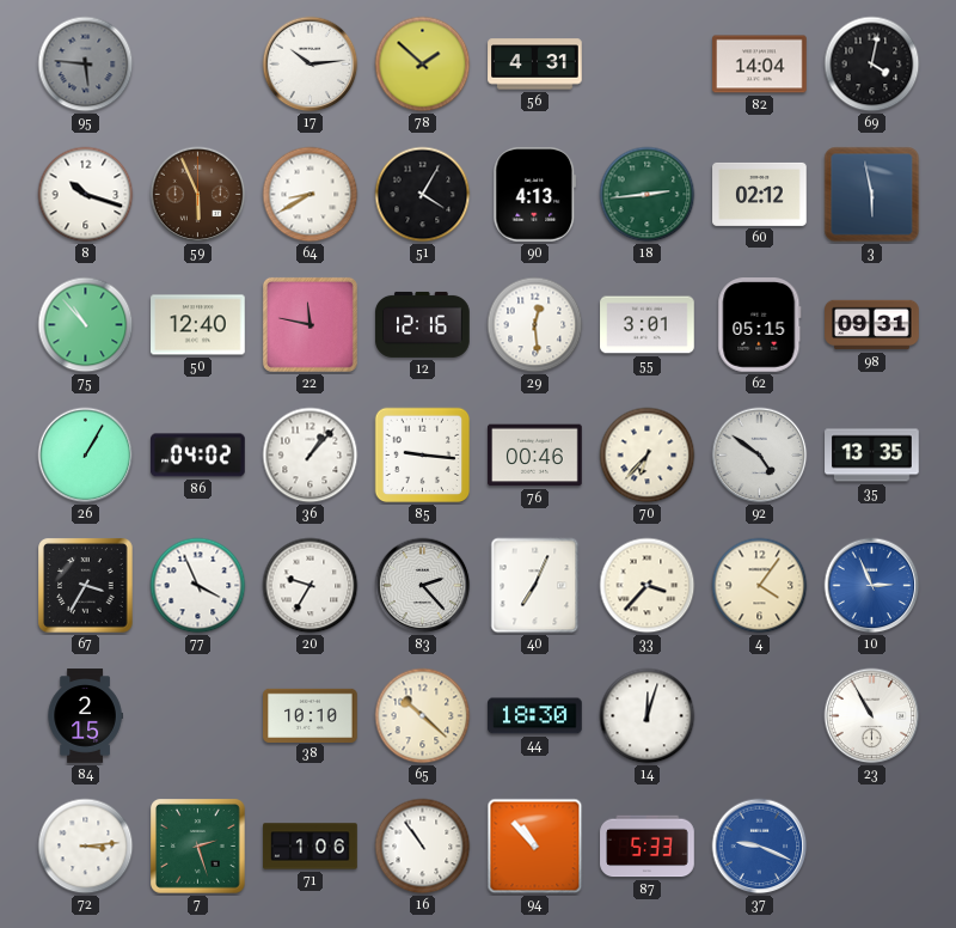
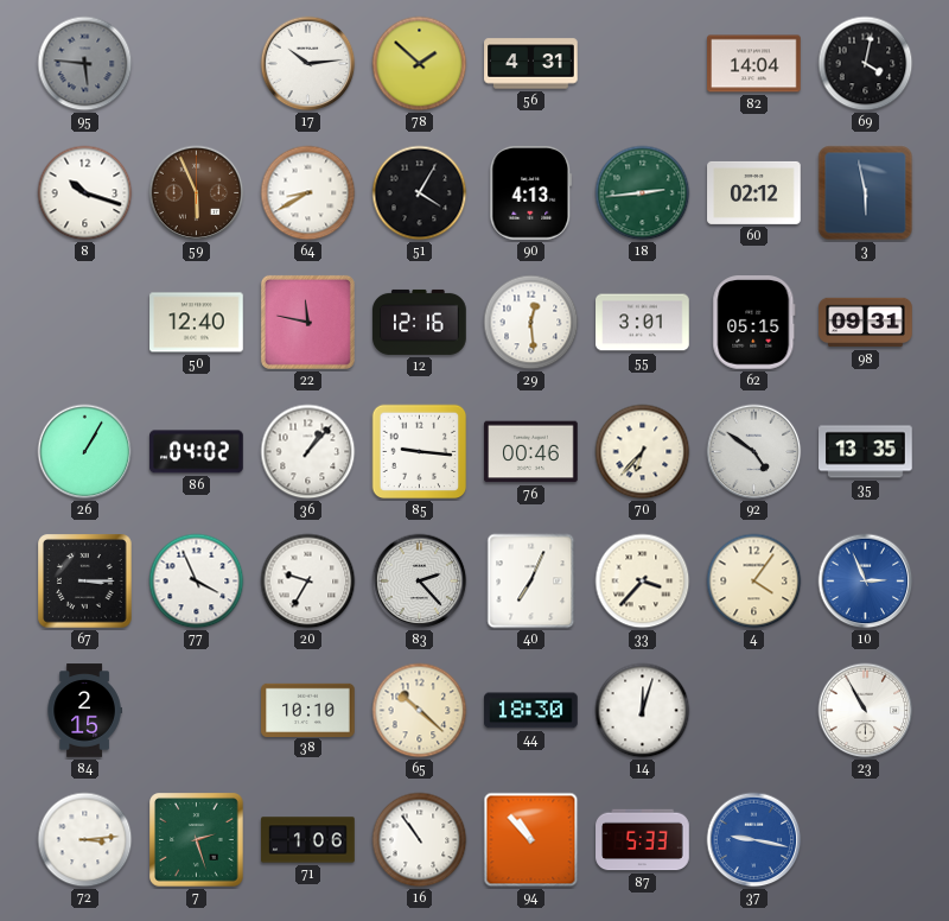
75: 10:53 -> none (86, 325)
67: 3:35 -> 3:15 (85, 582)
37: 9:19 -> 9:17 (754, 840)
